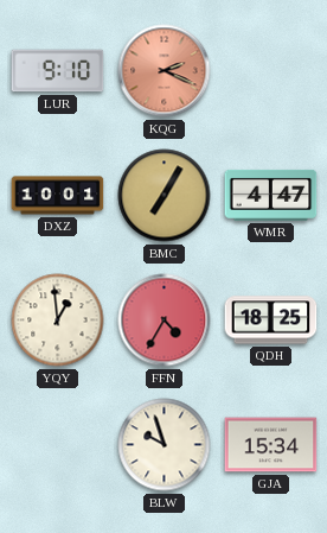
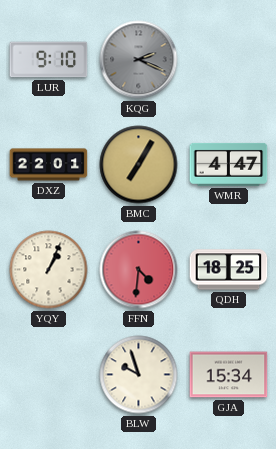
KQG dial: salmon -> grey (139, 60)
DXZ: 10:01 -> 22:01 (49, 165)
YQY: 12:59 -> 1:04 (49, 270)
FFN: 4:35 -> 4:31 (139, 270)
